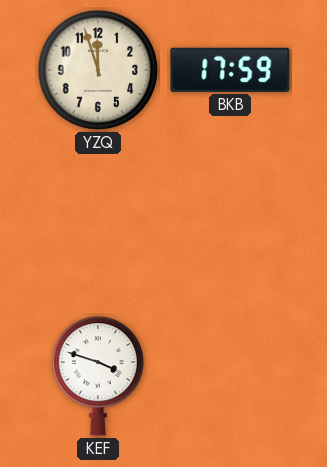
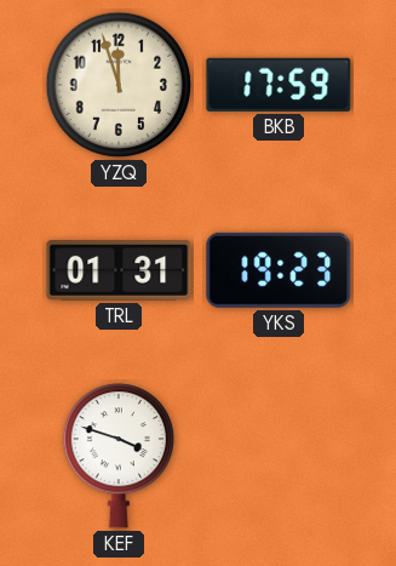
TRL: none -> 01:31 (119, 271)
YKS: none -> 19:23 (279, 270)
